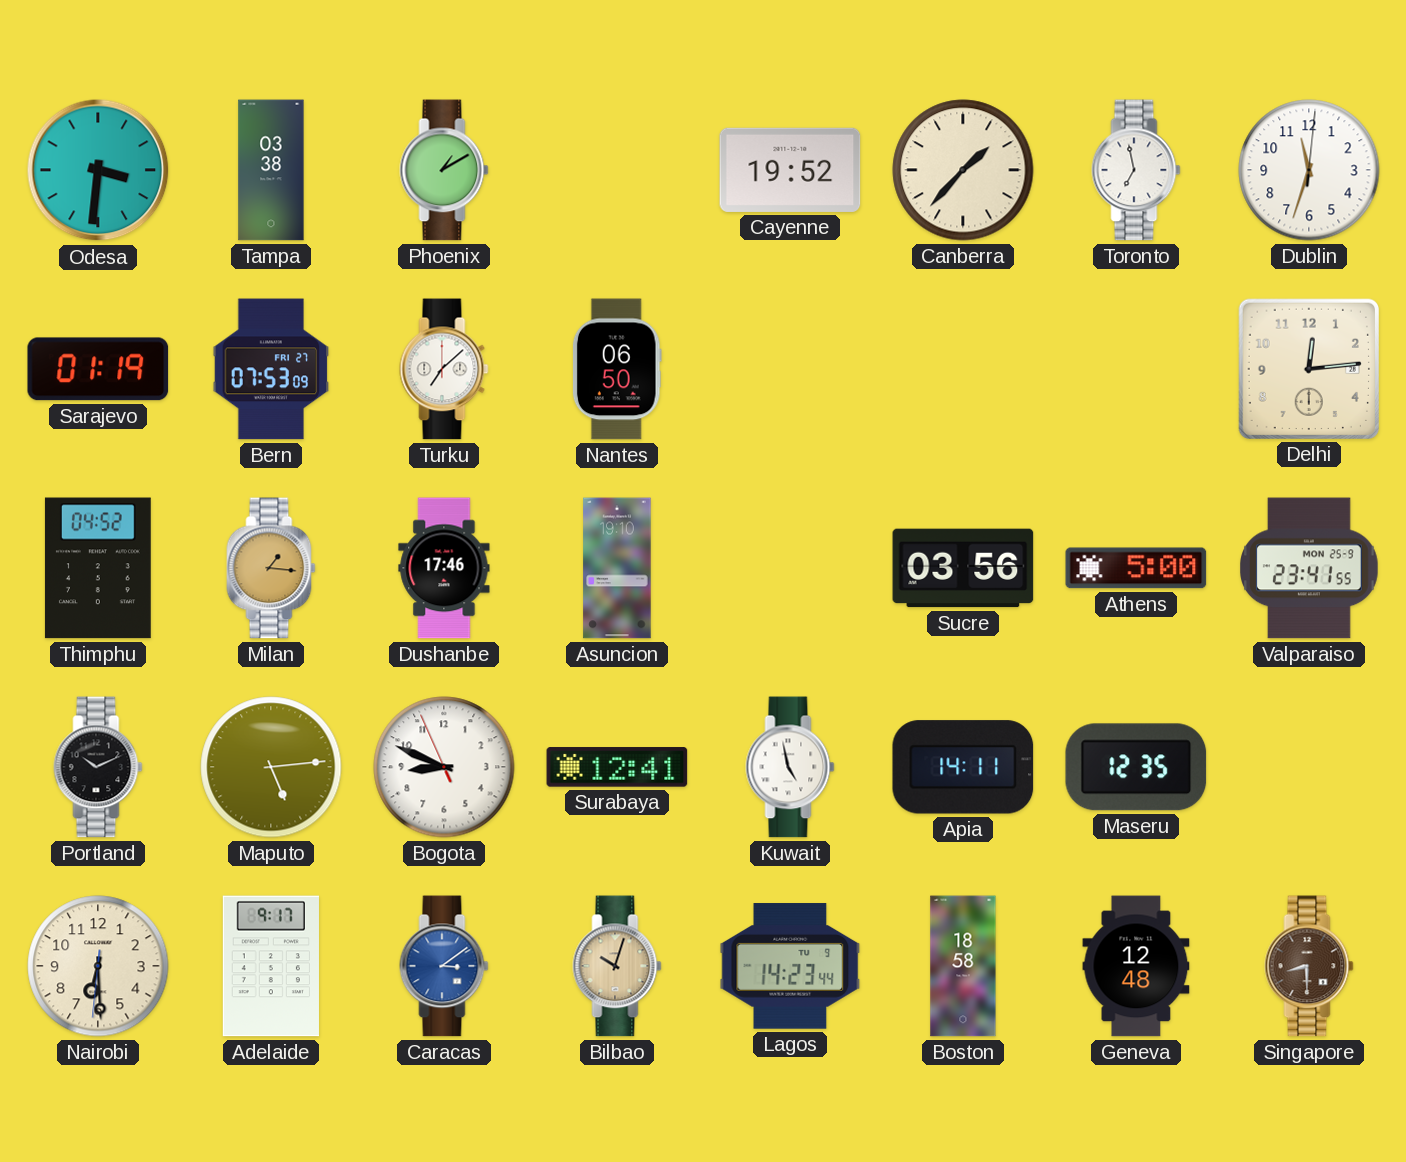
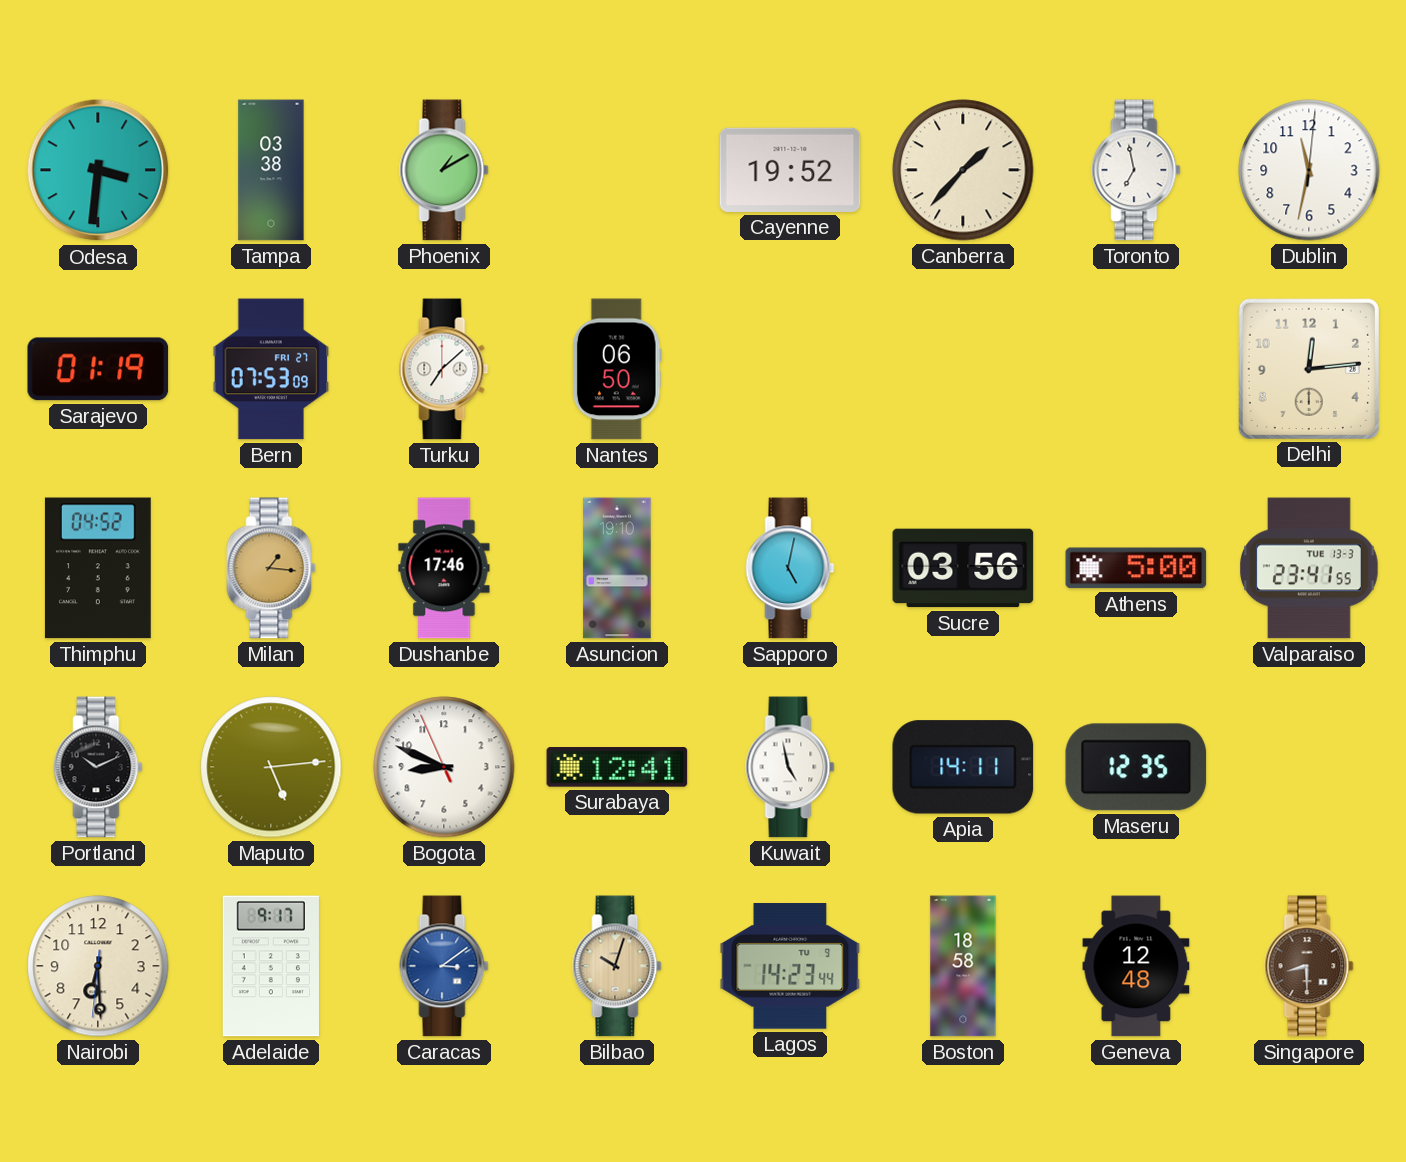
Dublin: 11:33 -> 11:32 (1309, 170)
Sapporo: none -> 5:02 (790, 568)
Valparaiso date: MON 25-9 -> TUE 13-3 (1309, 568)
